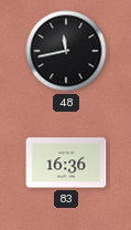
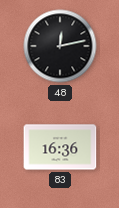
48: 11:43 -> 12:13 (60, 46)
